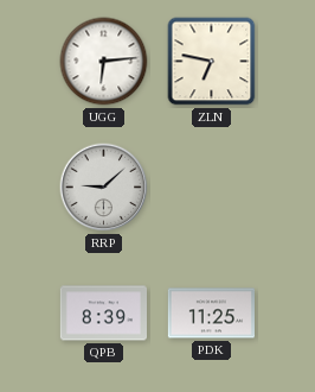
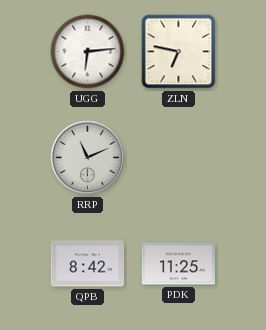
RRP: 9:08 -> 11:11 (88, 158)
QPB: 8:39 -> 8:42 (87, 264)
